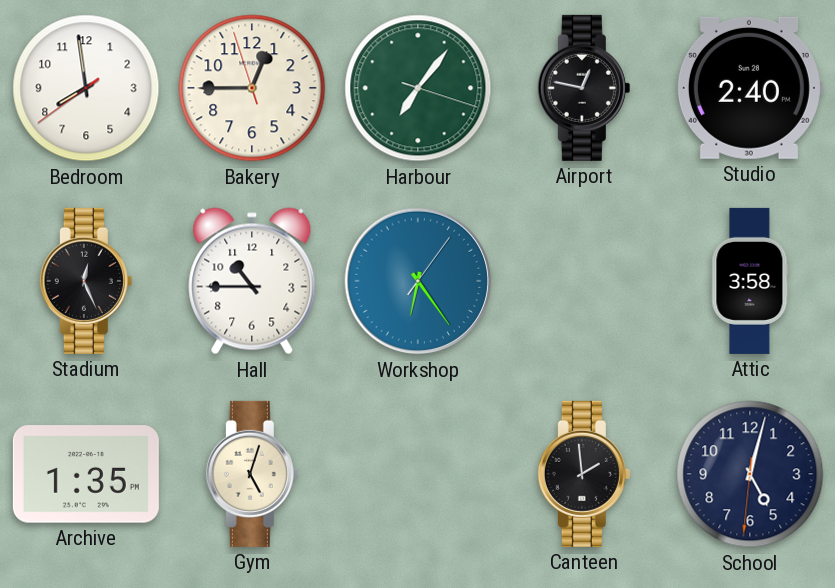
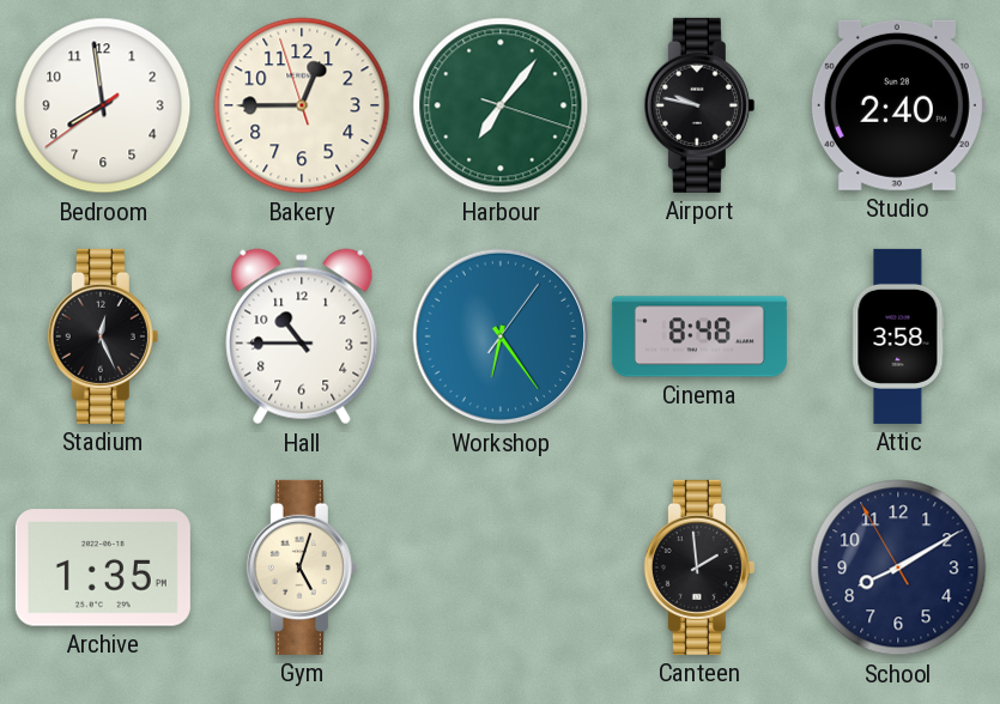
Airport: 12:47 -> 9:47 (699, 105)
Cinema: none -> 8:48 (699, 336)
School: 5:02 -> 8:09 (898, 568)
